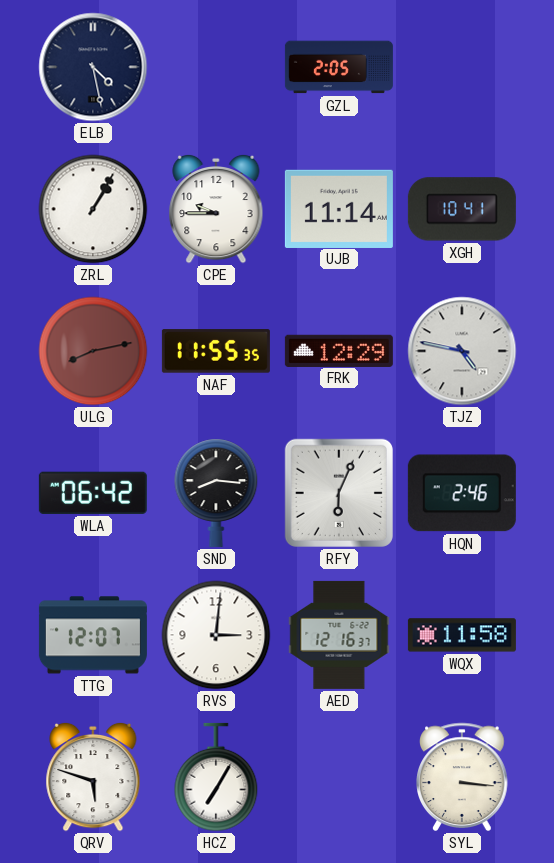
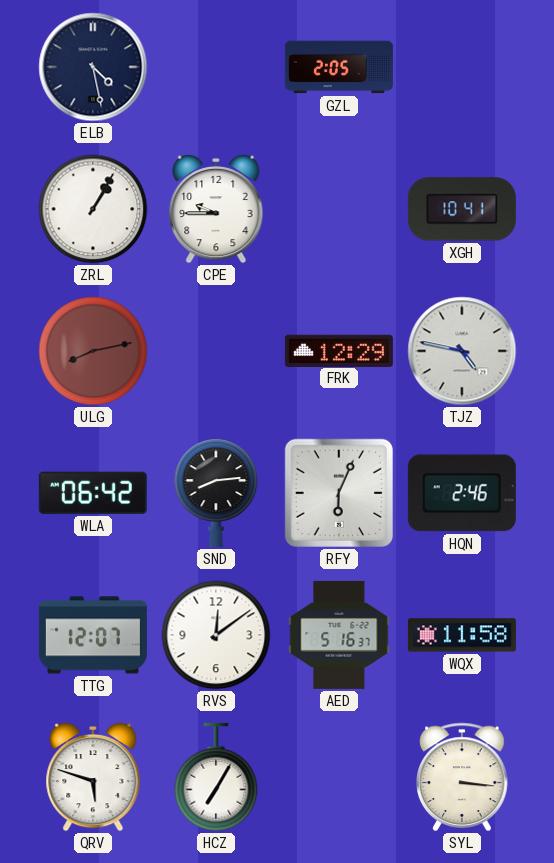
UJB: 11:14 -> none (339, 208)
NAF: 11:55 -> none (216, 351)
SND: 8:16 -> 8:14 (216, 493)
RVS: 3:01 -> 12:09 (216, 635)
AED: 12:16 -> 5:16 (339, 635)
